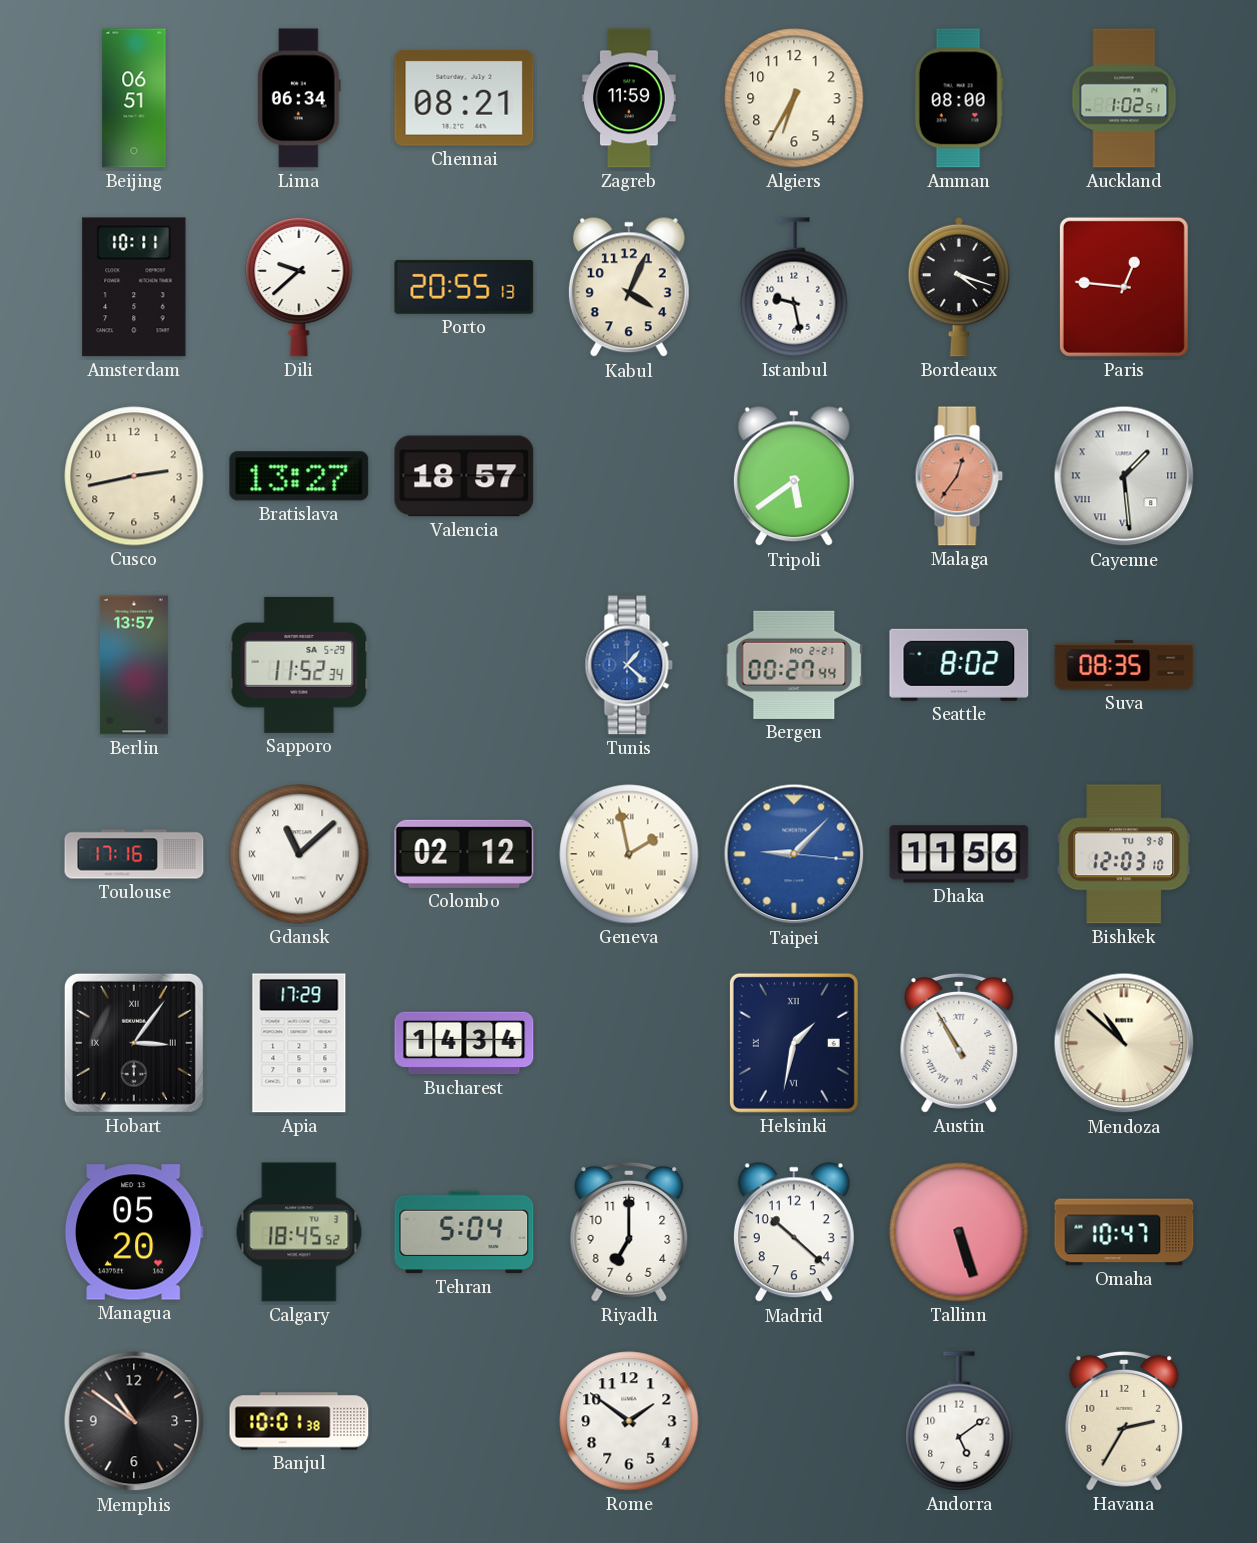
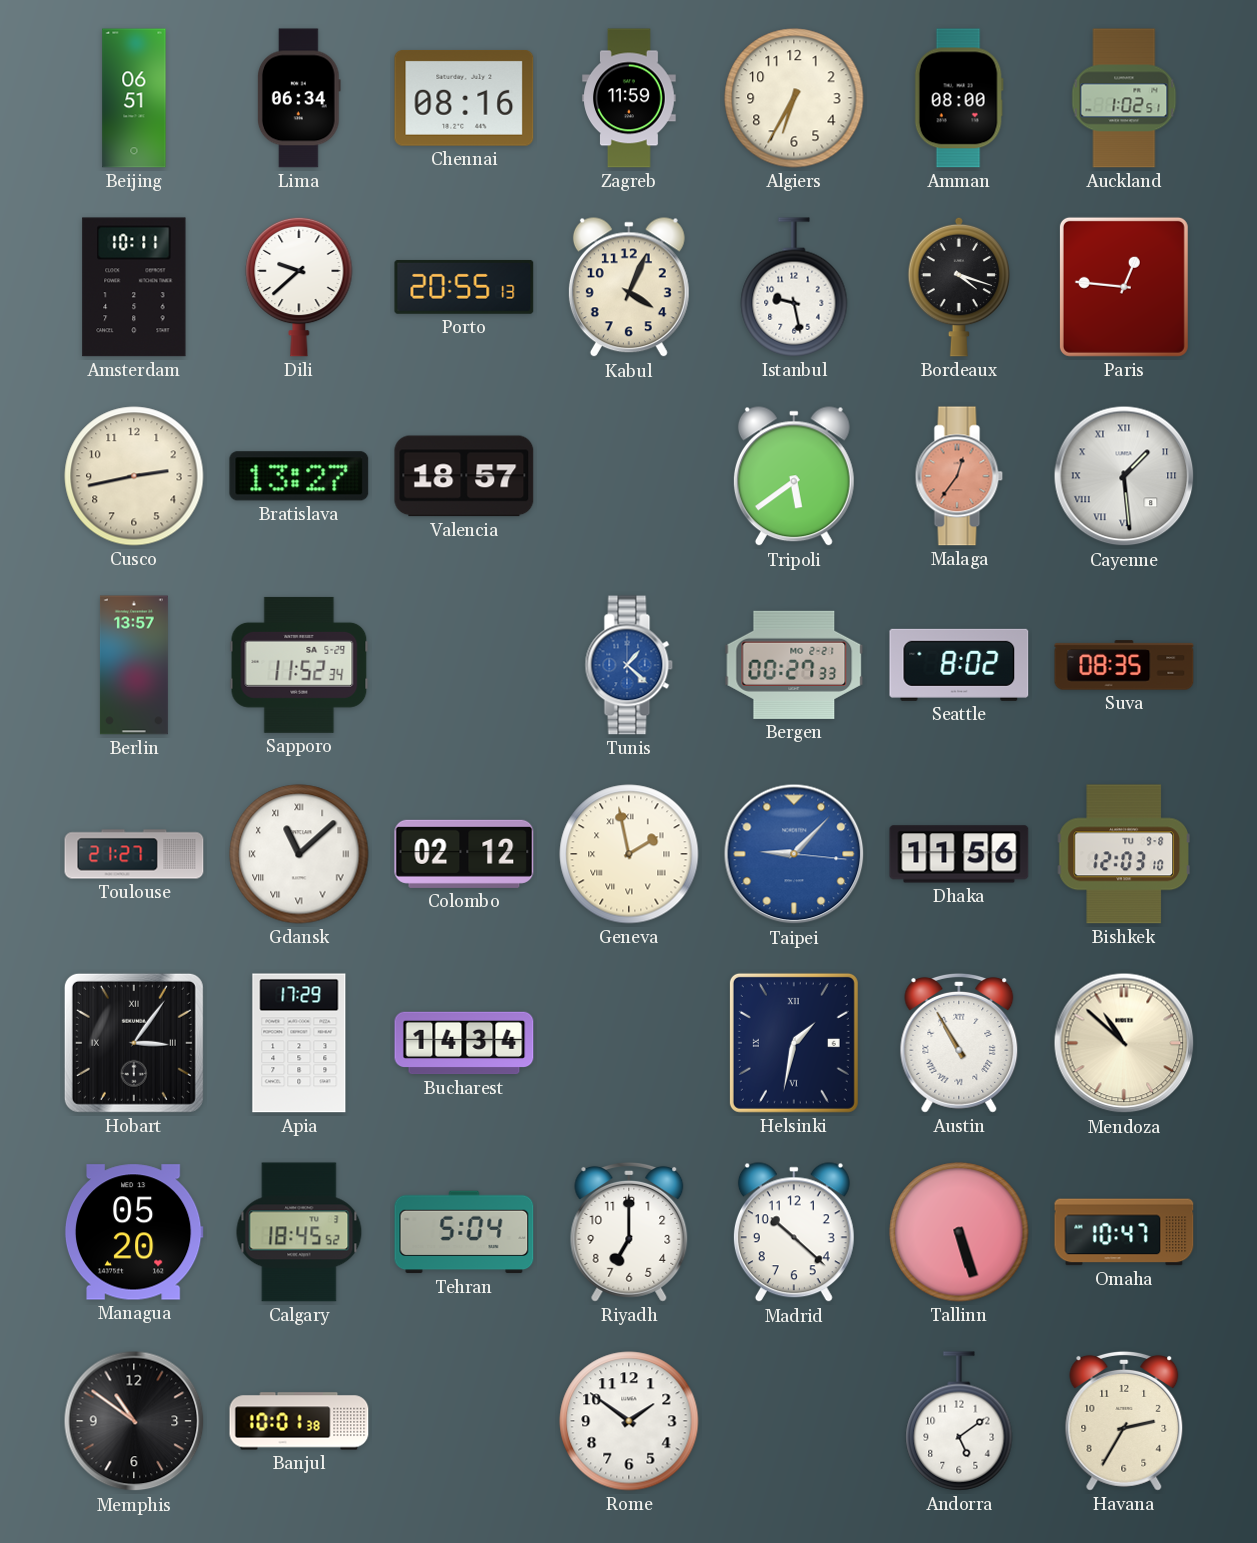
Chennai: 08:21 -> 08:16 (464, 98)
Bergen: 00:27:44 -> 00:27:33 (794, 665)
Toulouse: 17:16 -> 21:27 (134, 854)
